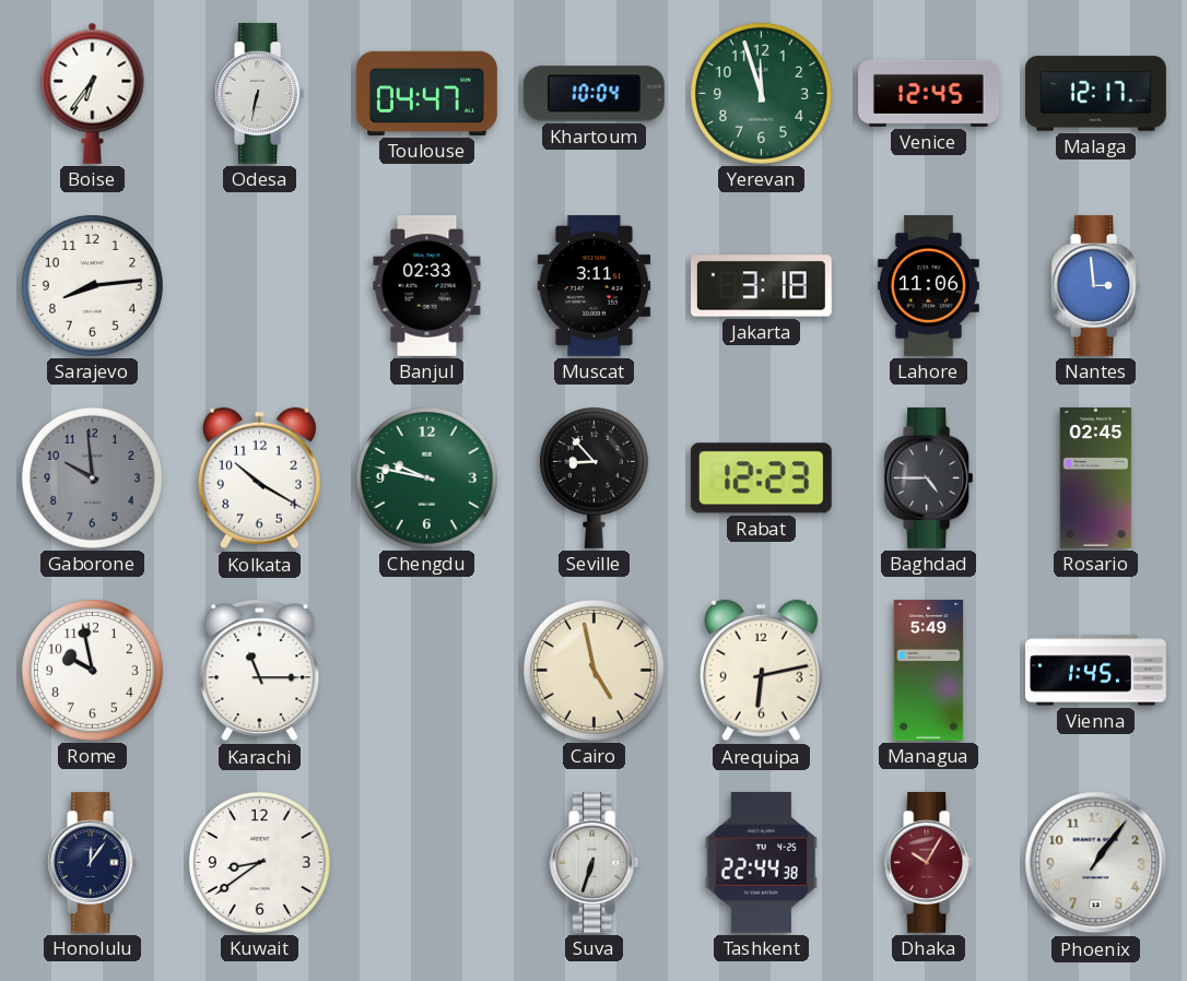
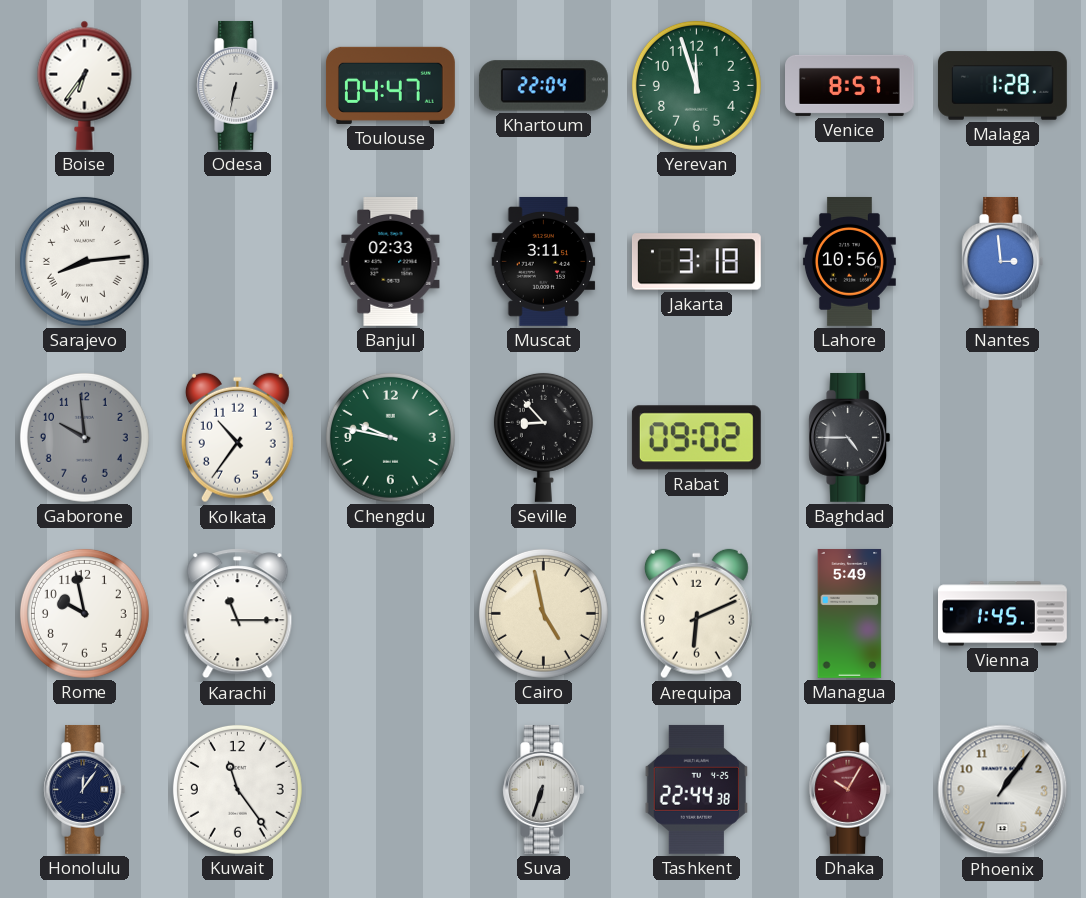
Khartoum: 10:04 -> 22:04 (543, 86)
Venice: 12:45 -> 8:57 (850, 85)
Malaga: 12:17 -> 1:28 (1002, 86)
Sarajevo numerals: Arabic -> Roman (84, 261)
Lahore: 11:06 -> 10:56 (849, 262)
Kolkata: 10:20 -> 10:36 (237, 438)
Rabat: 12:23 -> 09:02 (696, 438)
Rosario: 02:45 -> none (1096, 477)
Arequipa: 6:13 -> 6:11 (696, 614)
Kuwait: 8:39 -> 11:24 (237, 789)
